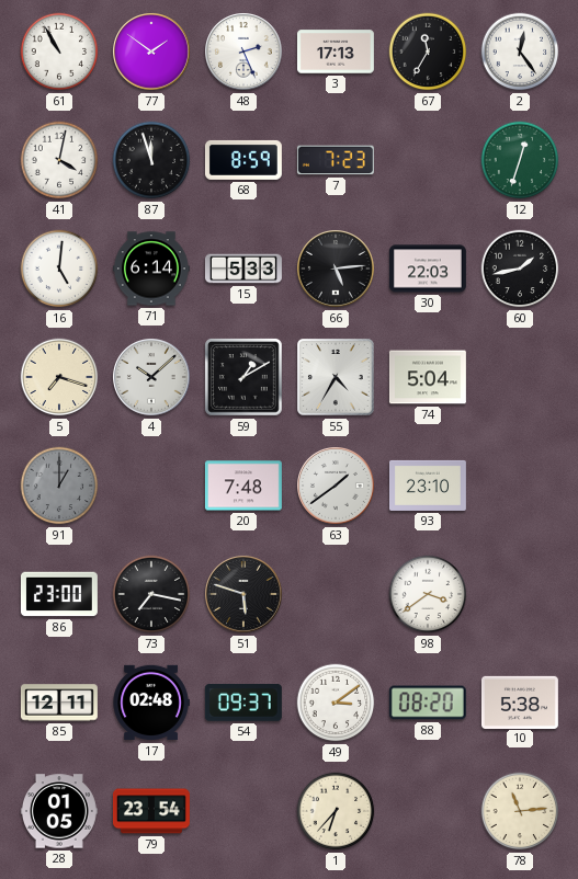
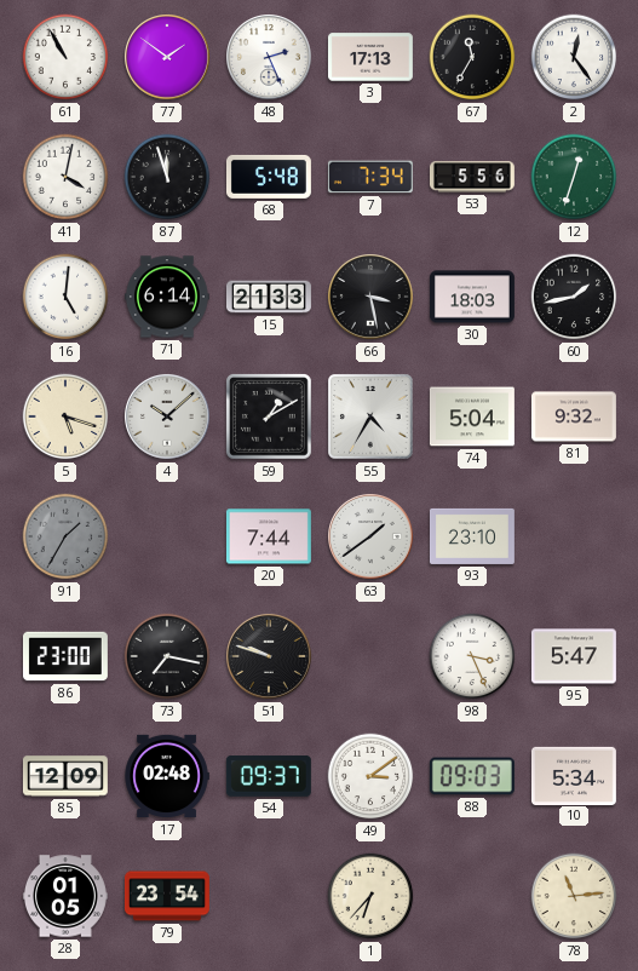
68: 8:59 -> 5:48 (269, 177)
7: 7:23 -> 7:34 (370, 177)
53: none -> 5:56 (472, 177)
15: 5:33 -> 21:33 (269, 297)
66: 5:14 -> 3:28 (372, 298)
30: 22:03 -> 18:03 (472, 297)
5: 7:18 -> 5:18 (65, 416)
81: none -> 9:32 (574, 416)
91: 1:00 -> 1:35 (65, 536)
20: 7:48 -> 7:44 (269, 536)
51: 5:48 -> 9:48 (270, 657)
98: 3:39 -> 3:26 (472, 656)
95: none -> 5:47 (574, 656)
85: 12:11 -> 12:09 (65, 776)
88: 08:20 -> 09:03 (472, 776)
10: 5:38 -> 5:34 (574, 775)
